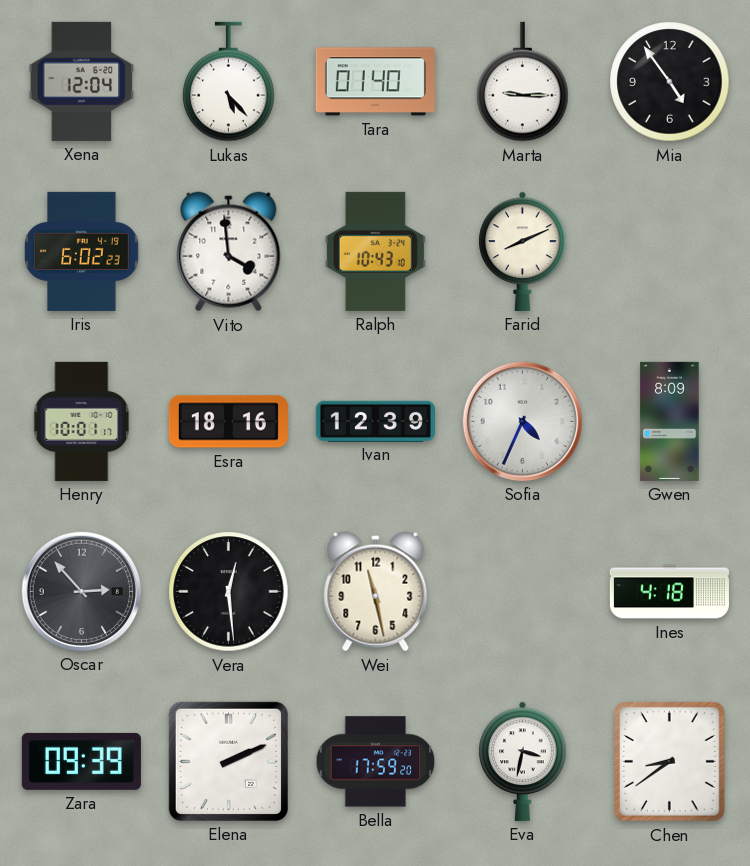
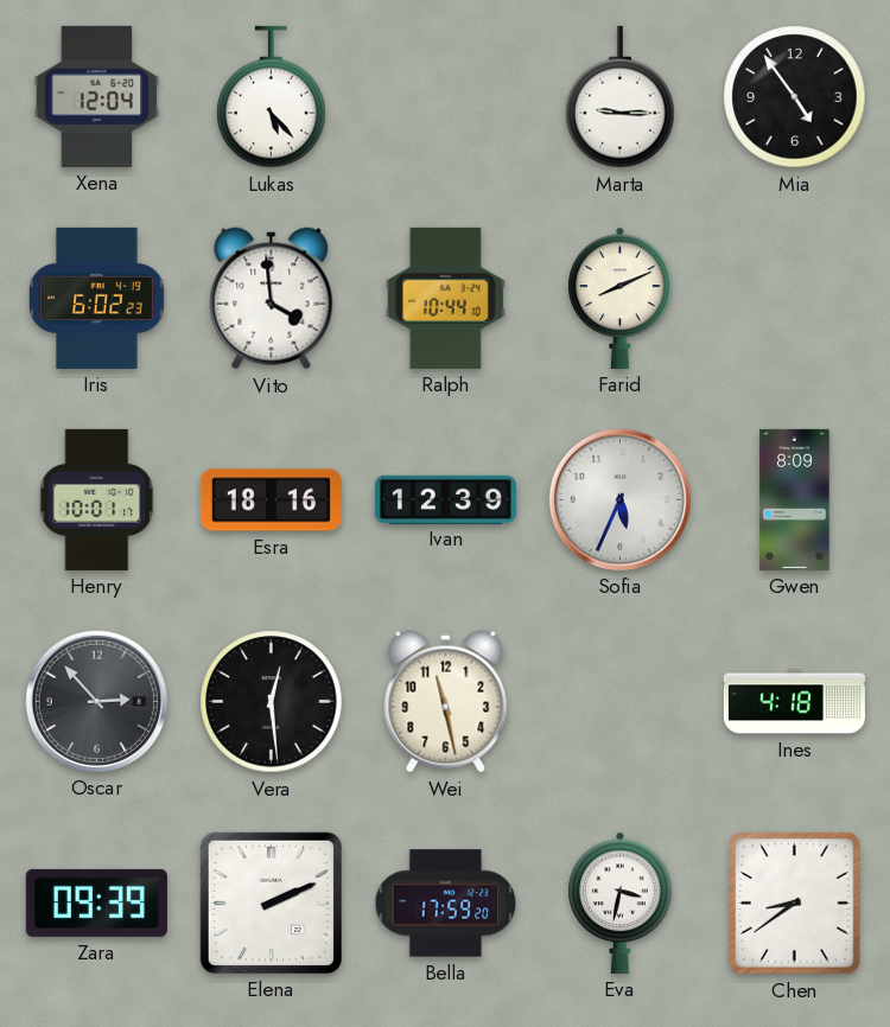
Tara: 01:40 -> none (375, 82)
Ralph: 10:43 -> 10:44 (445, 298)
Sofia: 4:34 -> 5:34 (619, 499)
